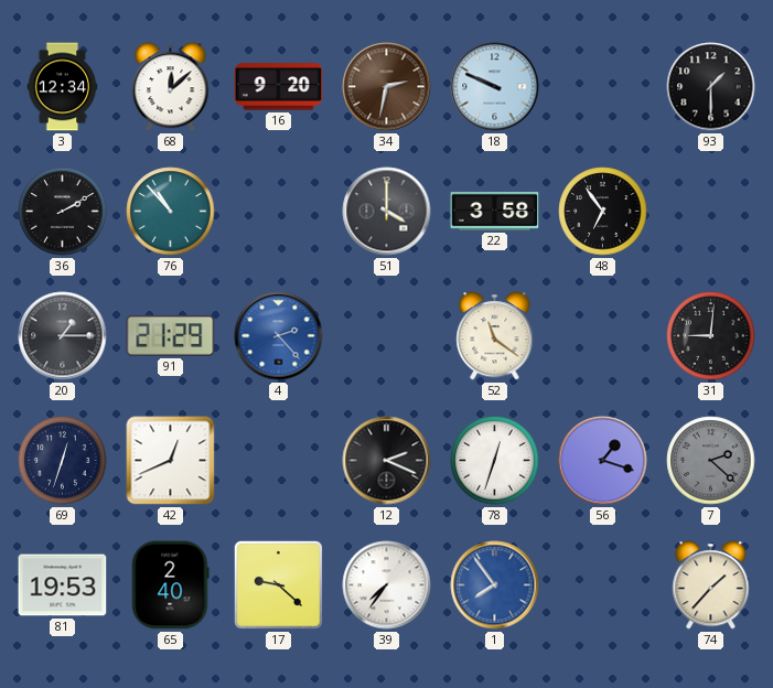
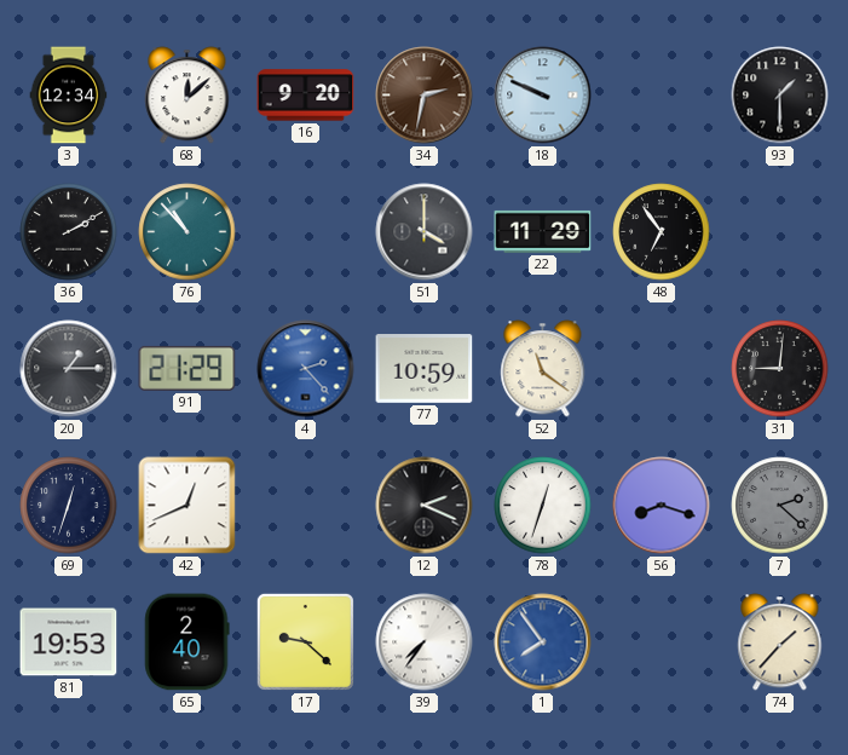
22: 3:58 -> 11:29 (543, 231)
77: none -> 10:59 (425, 369)
56: 1:18 -> 8:18 (662, 506)
